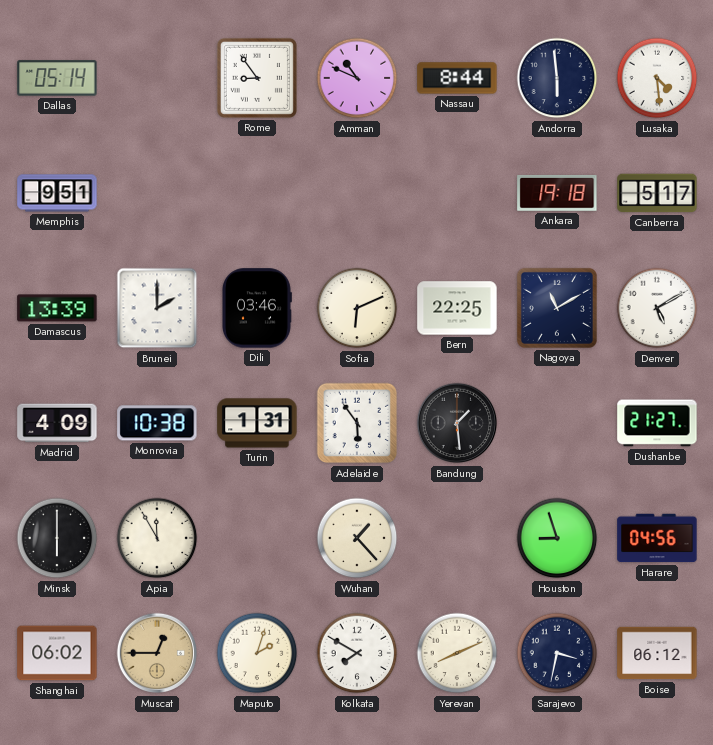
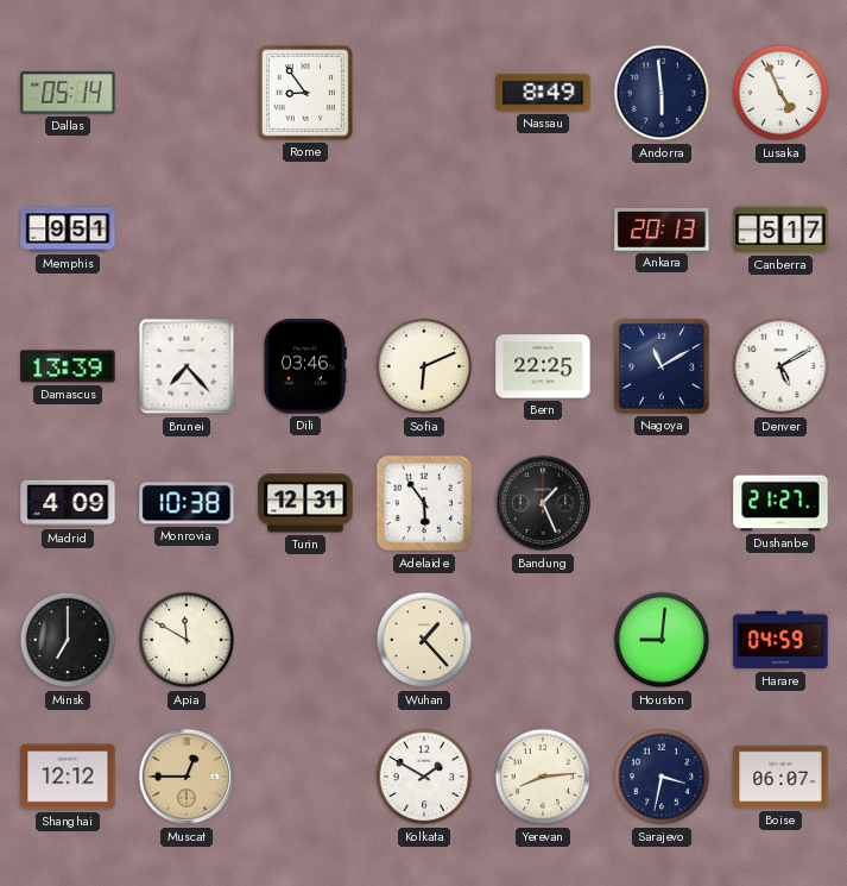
Amman: 10:49 -> none (357, 78)
Nassau: 8:44 -> 8:49 (543, 93)
Lusaka: 4:29 -> 4:56 (780, 93)
Ankara: 19:18 -> 20:13 (662, 230)
Brunei: 2:00 -> 7:23 (187, 366)
Turin: 1:31 -> 12:31 (305, 503)
Bandung: 1:29 -> 1:26 (543, 503)
Minsk: 6:00 -> 7:00 (68, 640)
Apia: 11:55 -> 11:50 (187, 640)
Houston: 8:57 -> 9:01 (662, 640)
Harare: 04:56 -> 04:59 (780, 640)
Shanghai: 06:02 -> 12:12 (68, 777)
Maputo: 2:03 -> none (257, 653)
Kolkata: 7:50 -> 1:50 (424, 777)
Yerevan: 8:11 -> 8:14 (543, 777)
Boise: 06:12 -> 06:07 (780, 777)
